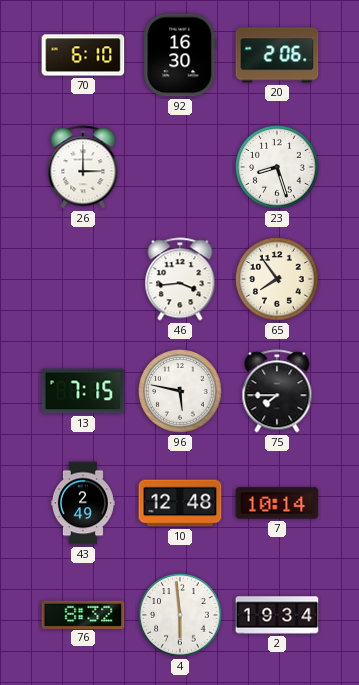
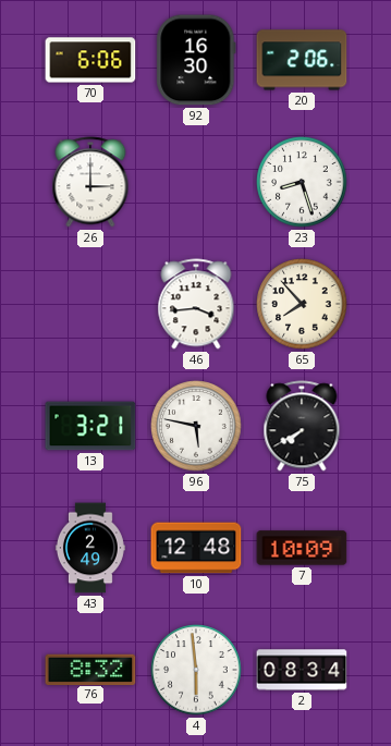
70: 6:10 -> 6:06 (90, 60)
65: 7:54 -> 7:53 (302, 304)
13: 7:15 -> 3:21 (90, 426)
75: 7:45 -> 7:40 (302, 426)
7: 10:14 -> 10:09 (302, 548)
2: 19:34 -> 08:34 (302, 670)
